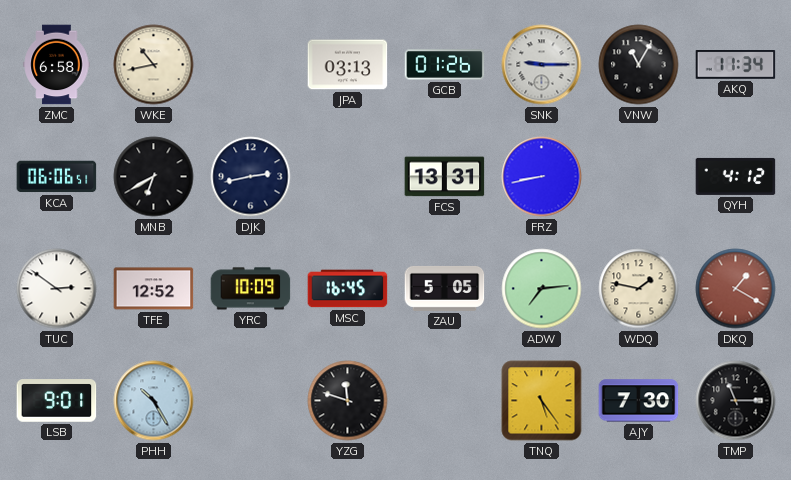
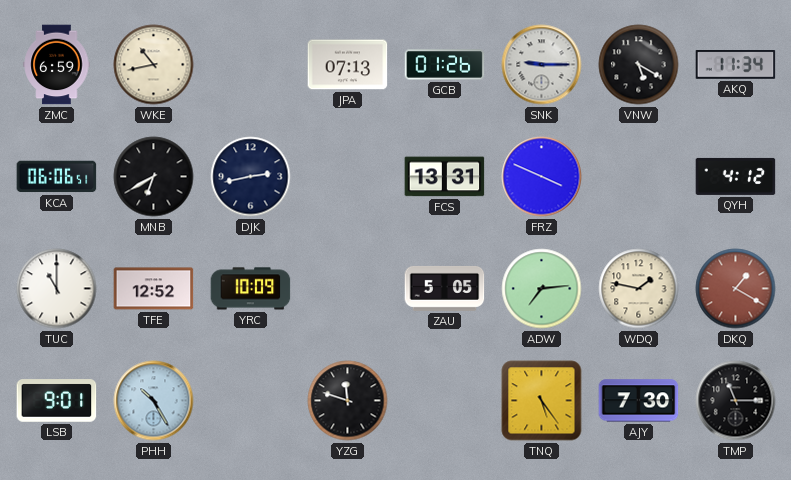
ZMC: 6:58 -> 6:59 (57, 65)
JPA: 03:13 -> 07:13 (348, 65)
VNW: 11:05 -> 5:20 (639, 65)
FRZ: 8:43 -> 3:49 (542, 177)
TUC: 2:51 -> 11:00 (57, 289)
MSC: 16:45 -> none (348, 289)
